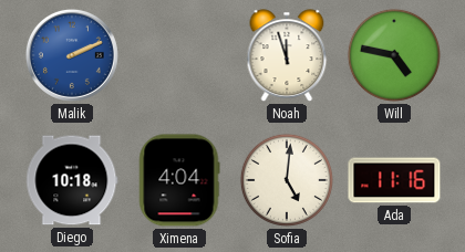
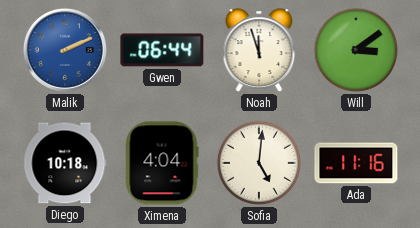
Gwen: none -> 06:44 (162, 50)
Will: 4:47 -> 3:09 (356, 50)
